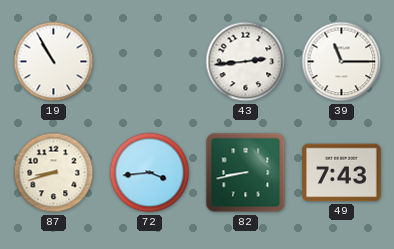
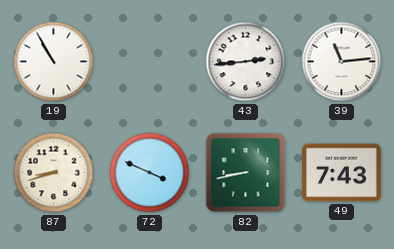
39: 11:15 -> 11:14 (342, 62)
72: 3:44 -> 3:49 (150, 173)
